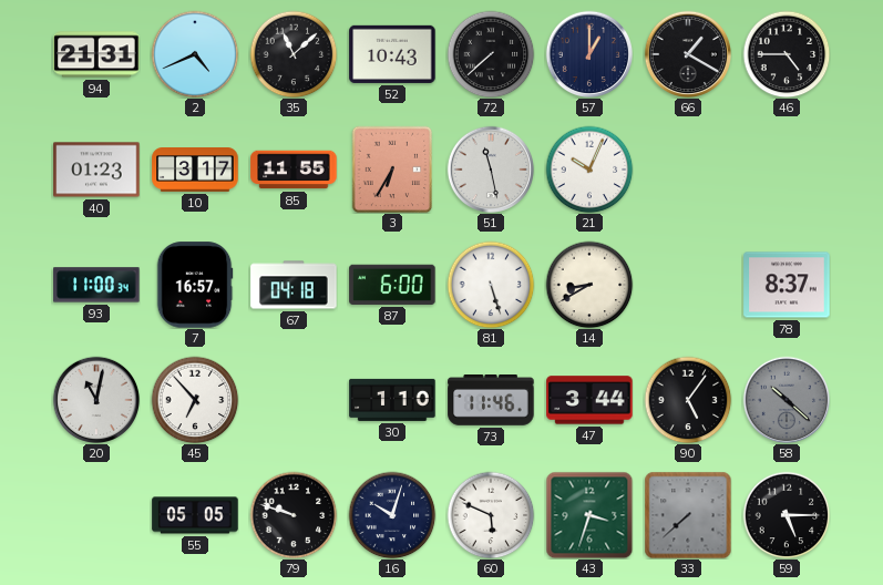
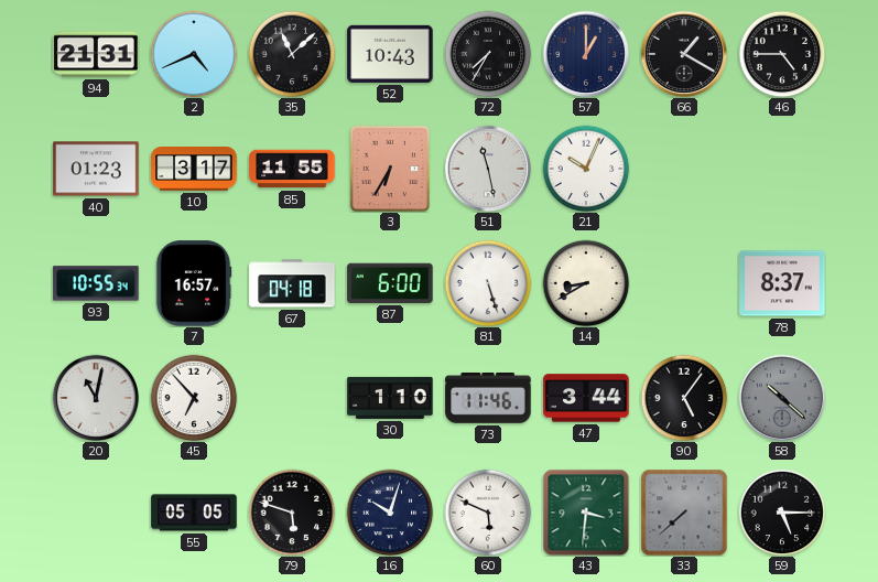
72: 7:38 -> 7:35 (488, 54)
93: 11:00 -> 10:55 (96, 283)
79: 9:48 -> 5:48 (292, 513)
43: 3:33 -> 3:31 (586, 513)
